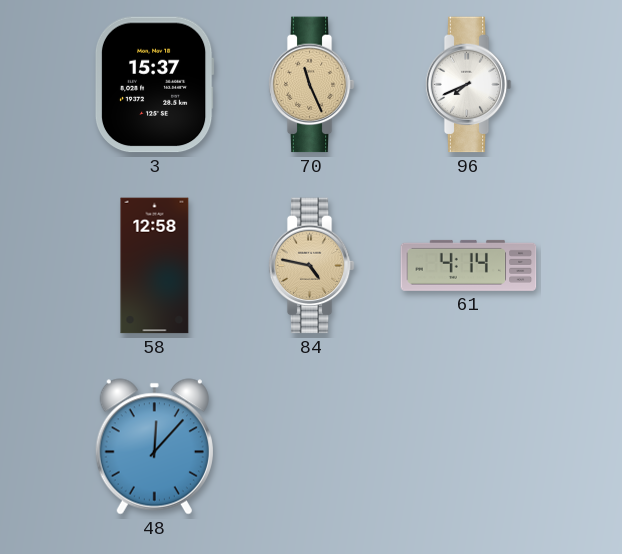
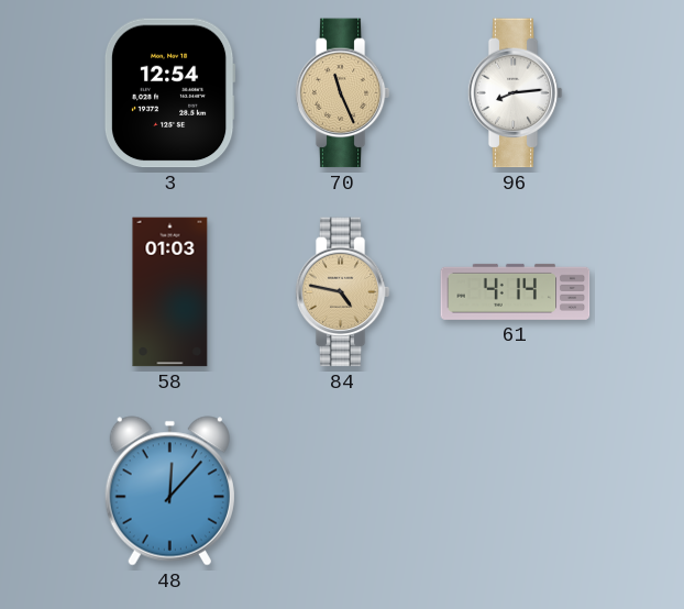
3: 15:37 -> 12:54 (169, 93)
96: 7:41 -> 8:14 (515, 93)
58: 12:58 -> 01:03 (170, 292)
